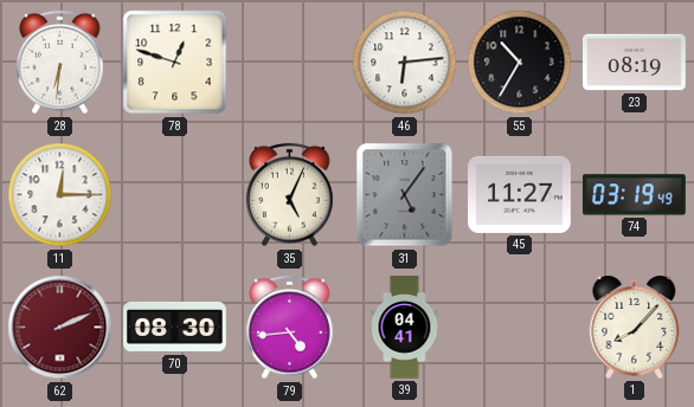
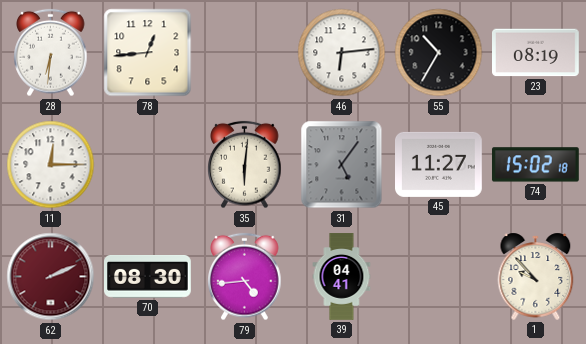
78: 12:48 -> 12:44 (148, 53)
35: 5:04 -> 6:01 (245, 165)
74: 03:19 -> 15:02 (535, 165)
1: 8:07 -> 9:53 (536, 276)
